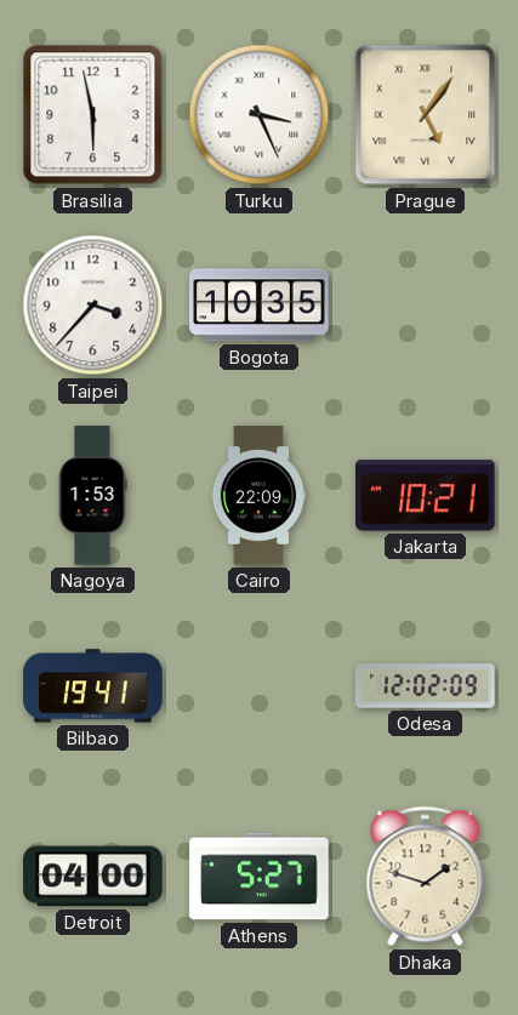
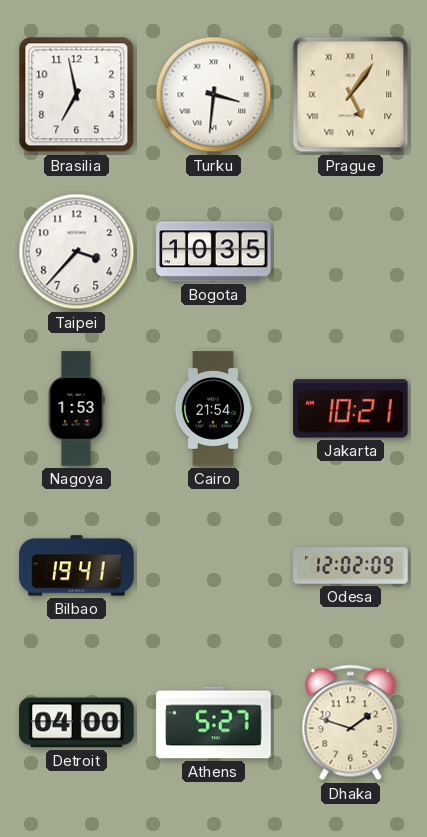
Brasilia: 5:58 -> 6:58 (77, 95)
Turku: 3:26 -> 3:31 (214, 95)
Cairo: 22:09 -> 21:54 (213, 409)
